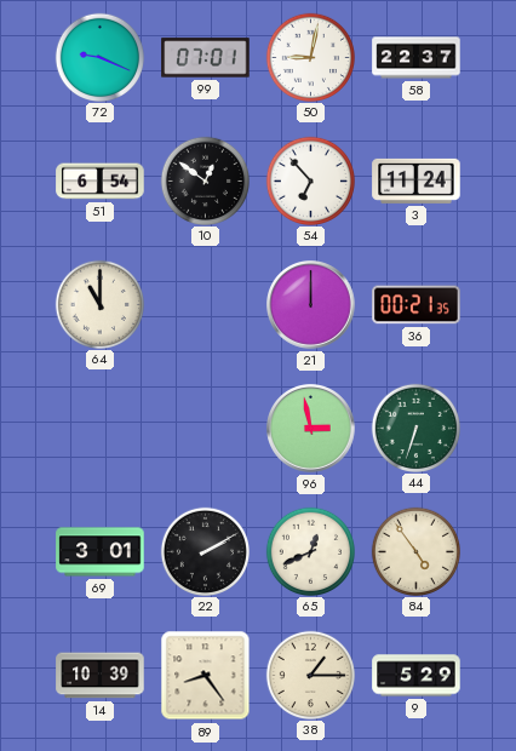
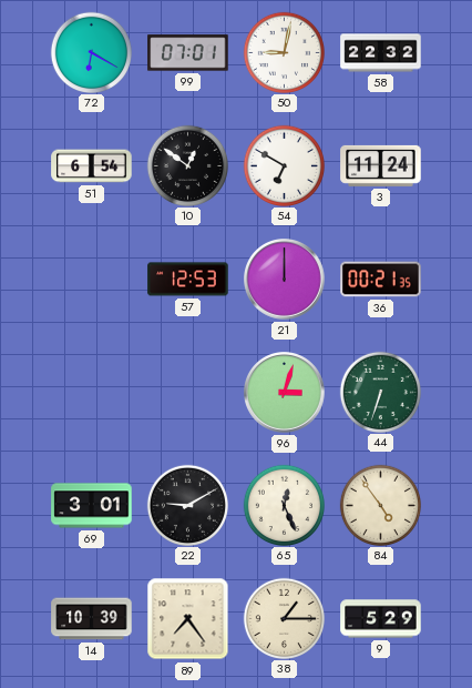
72: 9:19 -> 6:20 (91, 52)
58: 22:37 -> 22:32 (381, 53)
54: 6:53 -> 6:50 (284, 165)
64: 11:00 -> none (99, 304)
57: none -> 12:53 (188, 280)
96: 2:58 -> 3:03 (285, 393)
22: 2:10 -> 9:10 (187, 505)
65: 12:41 -> 12:26 (284, 505)
89: 8:24 -> 7:24 (188, 619)
